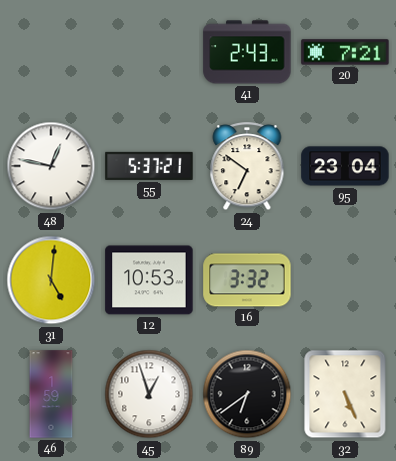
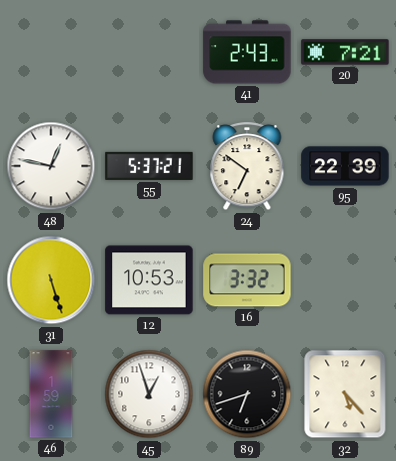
95: 23:04 -> 22:39 (345, 166)
31: 5:01 -> 5:27 (51, 280)
89: 6:39 -> 6:42 (247, 394)
32: 5:26 -> 5:23 (345, 394)
